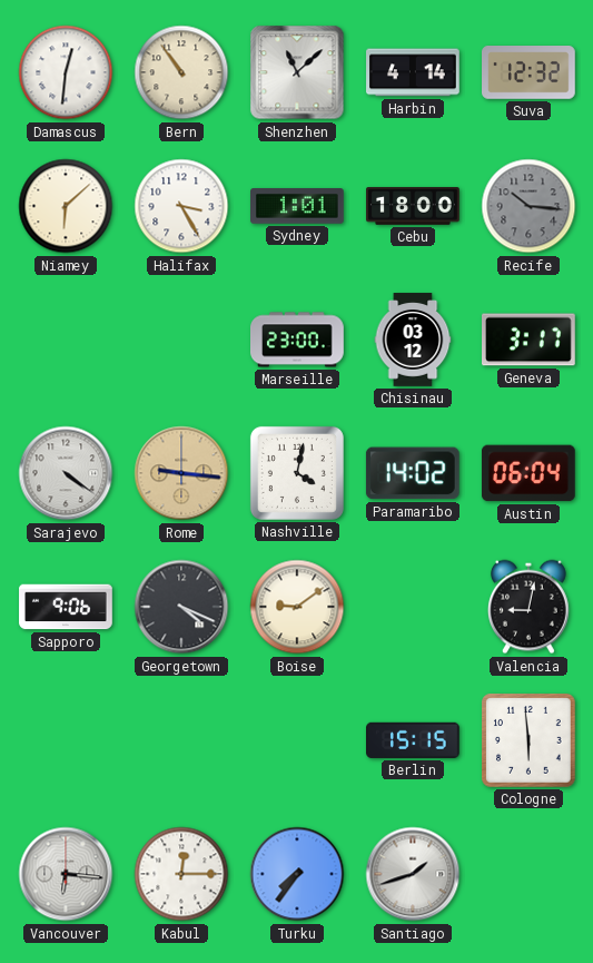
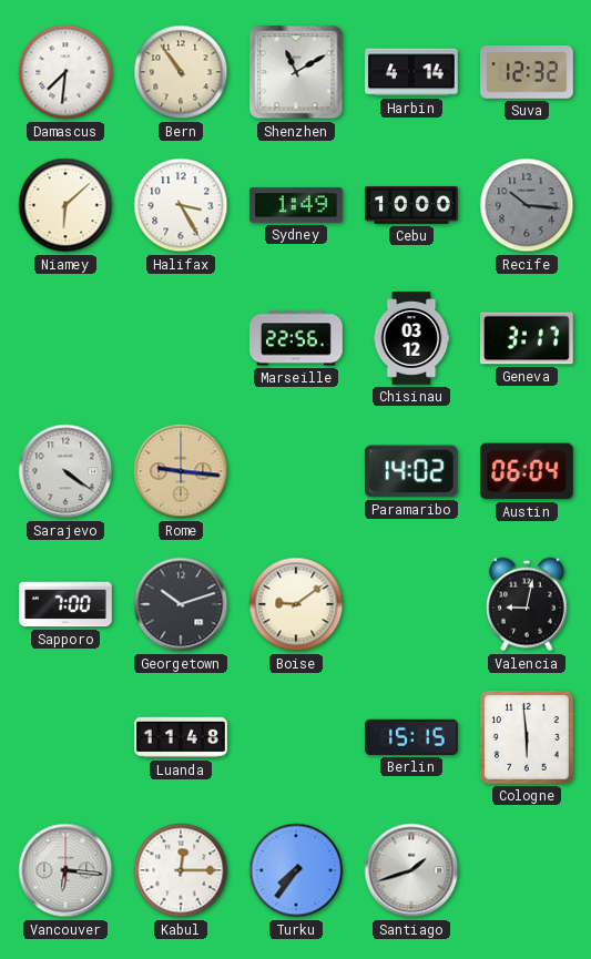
Damascus: 12:31 -> 7:31 (65, 72)
Shenzhen: 11:08 -> 11:10 (296, 72)
Sydney: 1:01 -> 1:49 (297, 206)
Cebu: 18:00 -> 10:00 (411, 205)
Marseille: 23:00 -> 22:56 (297, 338)
Nashville: 4:02 -> none (297, 473)
Sapporo: 9:06 -> 7:00 (65, 604)
Georgetown: 4:19 -> 10:12 (181, 604)
Luanda: none -> 11:48 (181, 737)
